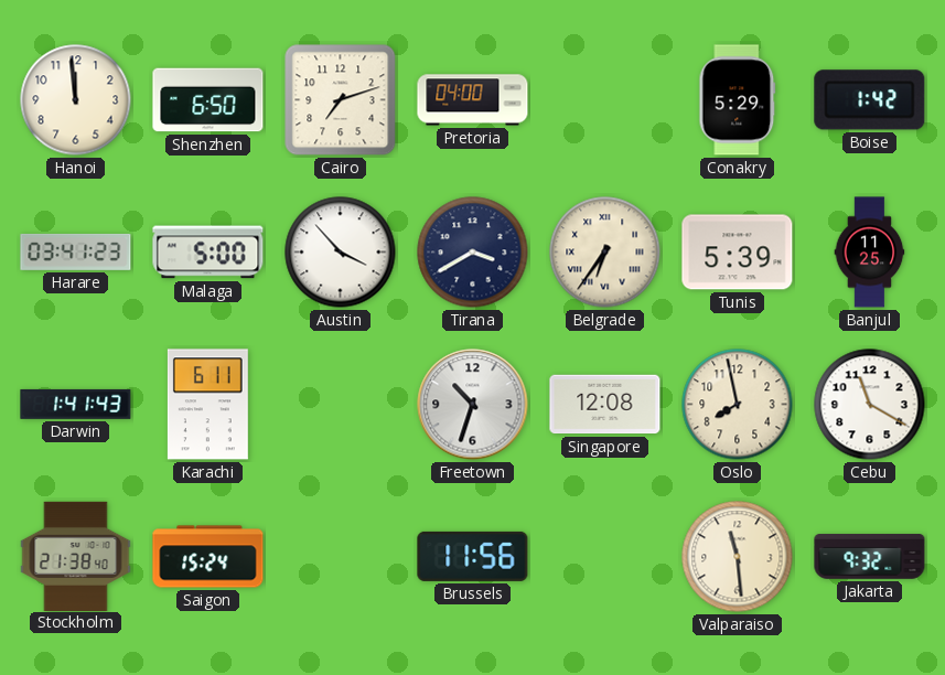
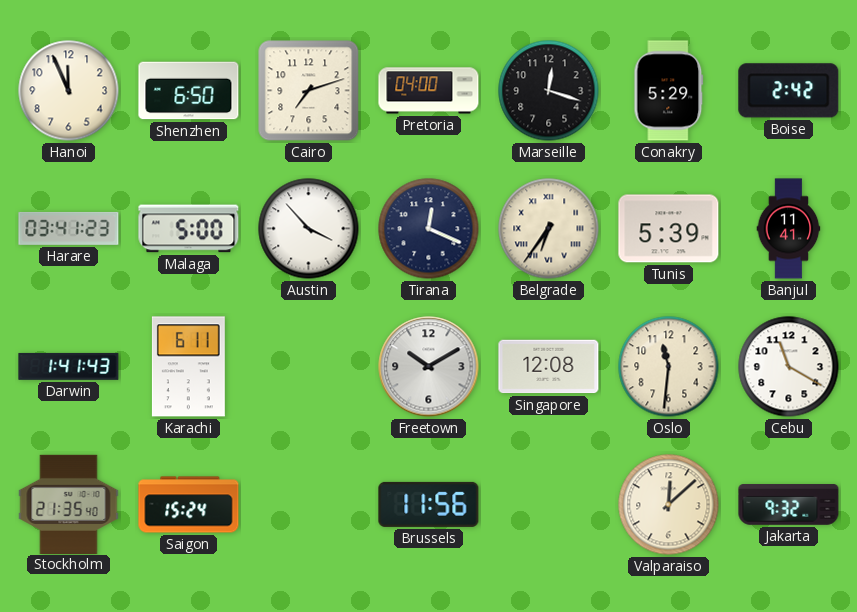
Hanoi: 11:59 -> 11:56 (69, 91)
Marseille: none -> 12:18 (549, 91)
Boise: 1:42 -> 2:42 (789, 91)
Tirana: 3:40 -> 12:19 (429, 229)
Banjul: 11:25 -> 11:41 (789, 229)
Freetown: 10:33 -> 10:10 (429, 367)
Oslo: 7:58 -> 11:31 (669, 367)
Stockholm: 21:38 -> 21:35 (69, 504)
Valparaiso: 11:29 -> 12:08 (669, 505)
